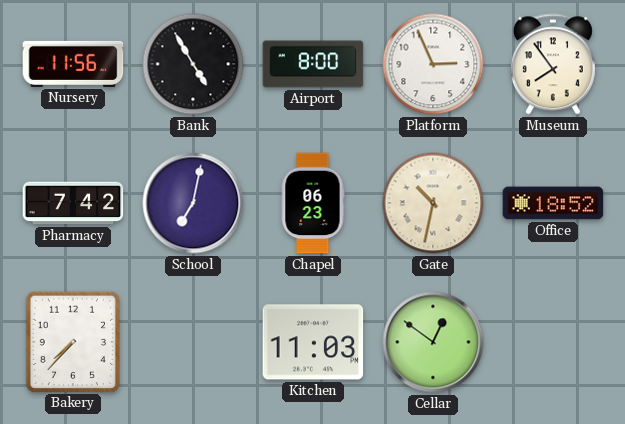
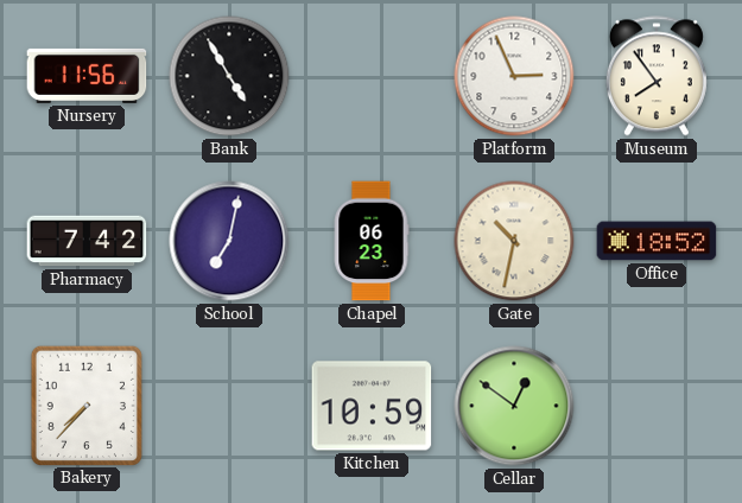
Airport: 8:00 -> none (313, 64)
Kitchen: 11:03 -> 10:59 (372, 406)
